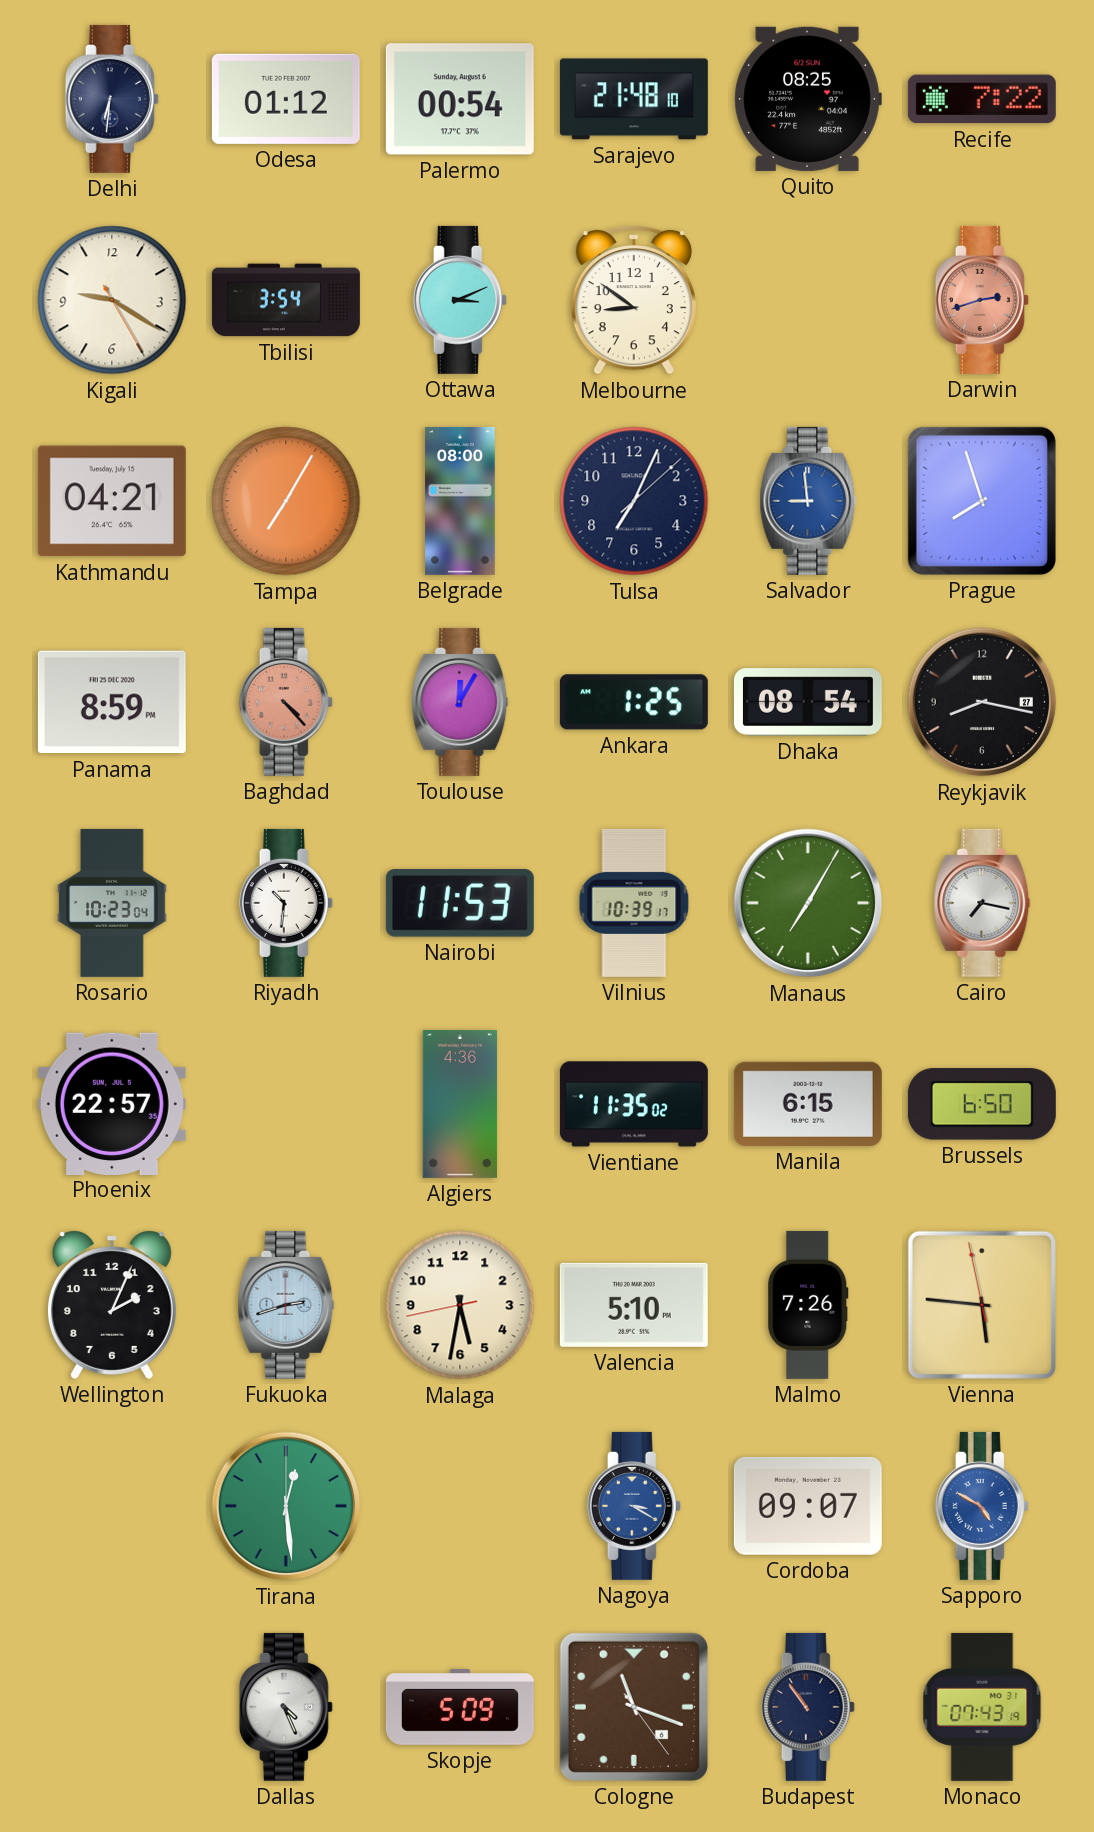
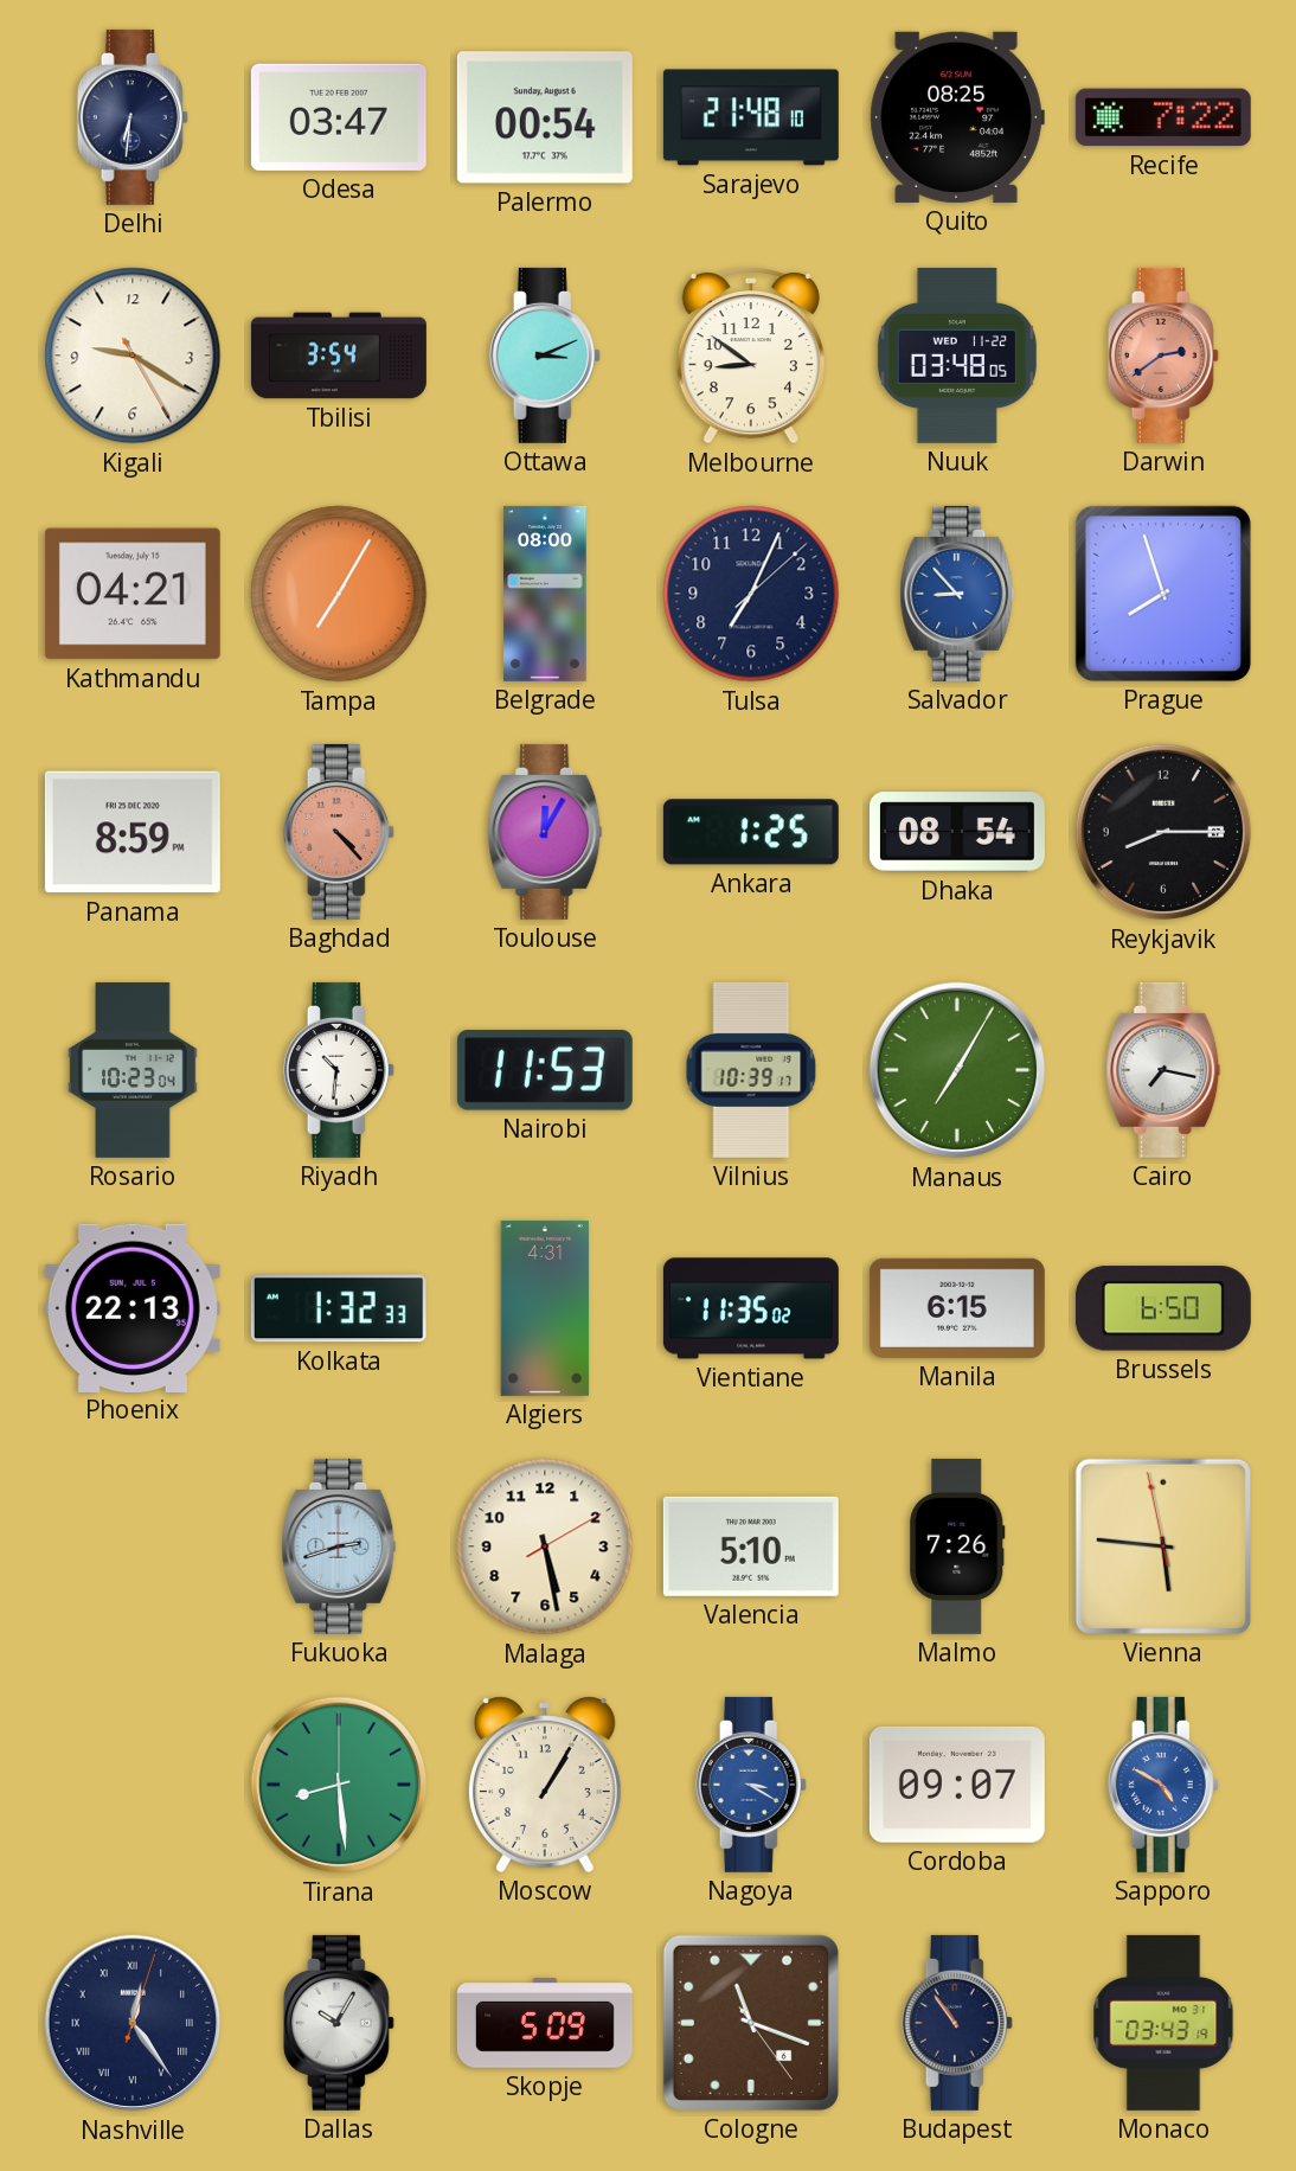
Odesa: 01:12 -> 03:47 (339, 117)
Nuuk: none -> 03:48 (957, 356)
Darwin: 2:42 -> 2:39 (1163, 356)
Salvador: 8:59 -> 8:53 (957, 594)
Reykjavik: 8:17 -> 8:15 (1163, 832)
Phoenix: 22:57 -> 22:13 (133, 1307)
Kolkata: none -> 1:32 (339, 1308)
Algiers: 4:36 -> 4:31 (545, 1308)
Wellington: 2:04 -> none (112, 1305)
Malaga: 5:31 -> 5:28 (545, 1546)
Tirana: 12:29 -> 8:29 (339, 1785)
Moscow: none -> 1:05 (545, 1785)
Nashville: none -> 12:24 (133, 2023)
Dallas: 4:26 -> 10:05 (339, 2023)
Monaco: 07:43 -> 03:43 (1163, 2023)
